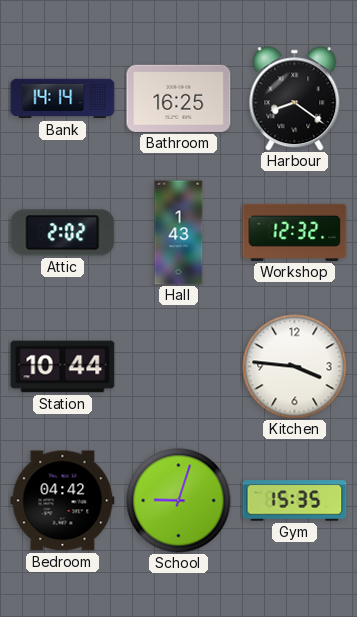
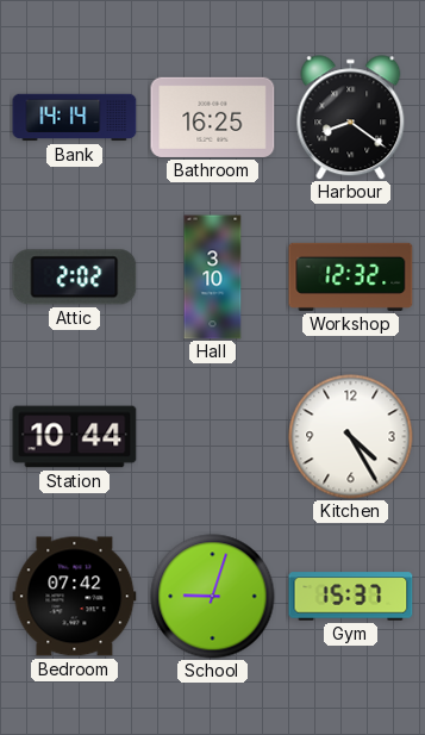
Hall: 1:43 -> 3:10 (213, 278)
Kitchen: 3:46 -> 4:25 (351, 437)
Bedroom: 04:42 -> 07:42 (75, 597)
Gym: 15:35 -> 15:37 (351, 597)
